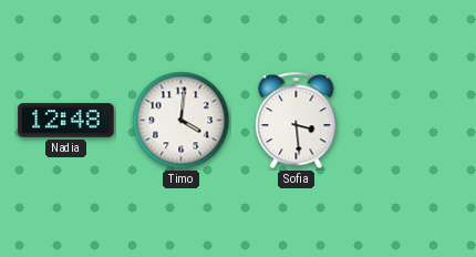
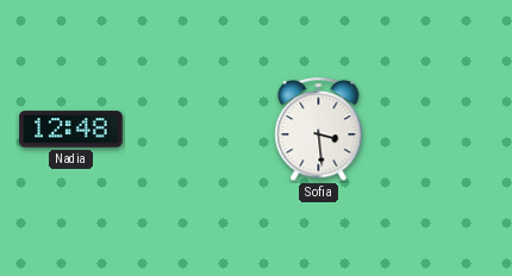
Timo: 4:01 -> none (182, 121)
